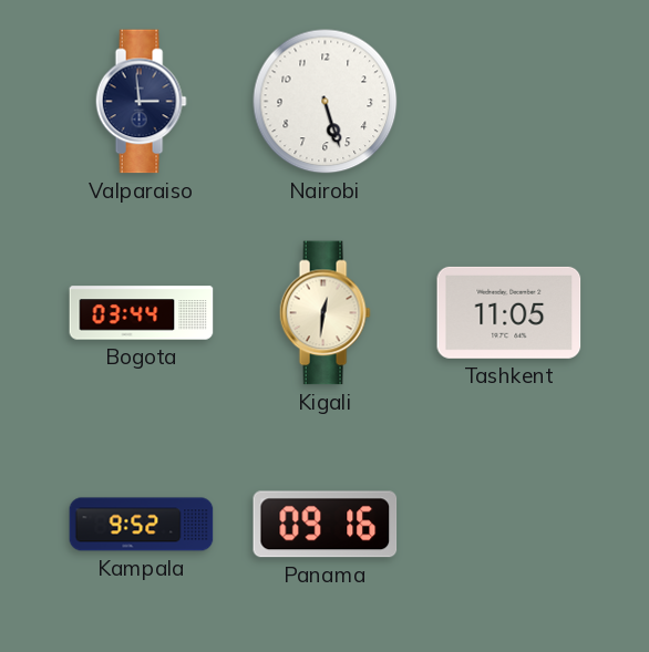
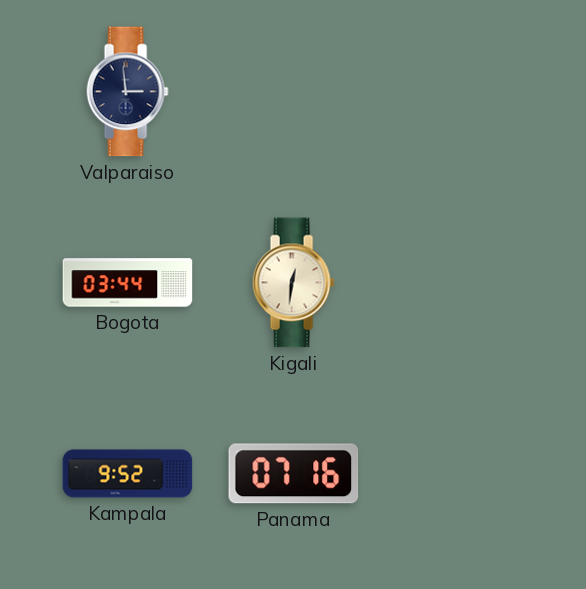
Nairobi: 5:27 -> none (326, 102)
Tashkent: 11:05 -> none (509, 312)
Panama: 09:16 -> 07:16 (294, 474)
